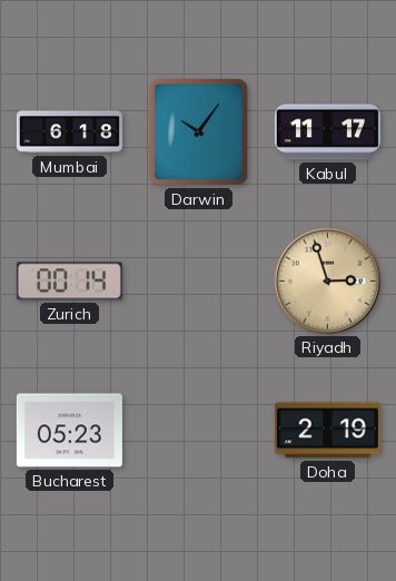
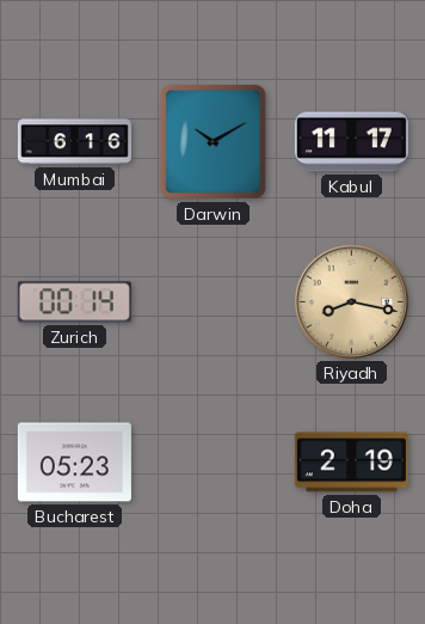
Mumbai: 6:18 -> 6:16 (74, 142)
Darwin: 10:06 -> 10:10 (213, 141)
Riyadh: 2:57 -> 8:17 (351, 301)
